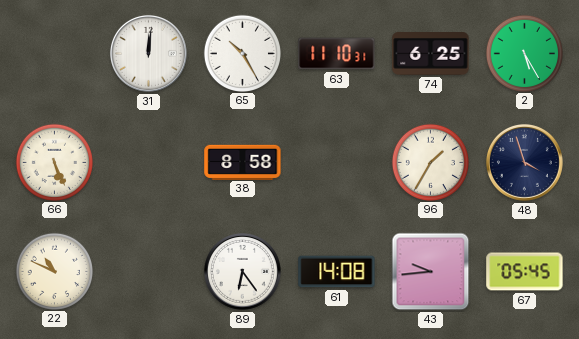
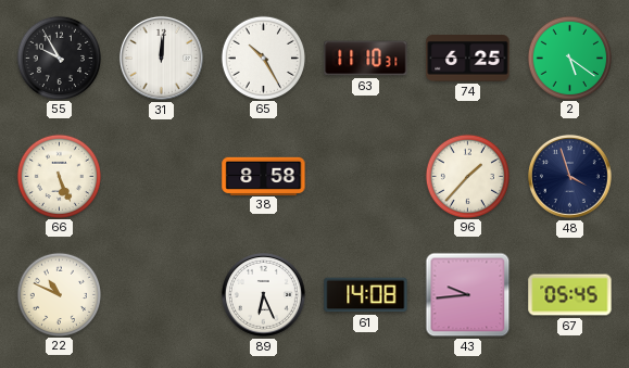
55: none -> 9:55 (59, 58)
2: 5:25 -> 5:21 (569, 58)
96: 1:35 -> 1:37 (467, 176)
89: 6:24 -> 6:26 (263, 294)
